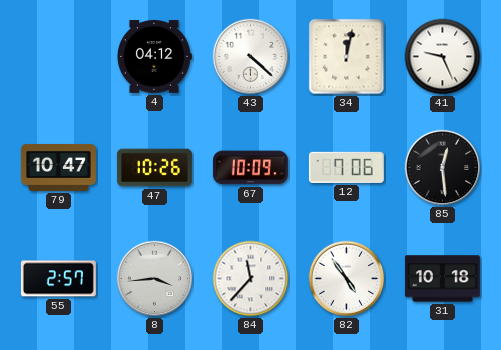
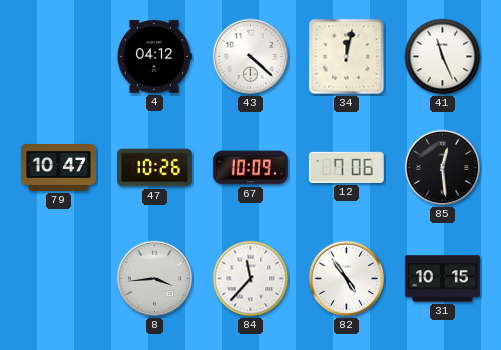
41: 9:26 -> 11:26 (443, 57)
55: 2:57 -> none (58, 279)
31: 10:18 -> 10:15 (442, 279)
